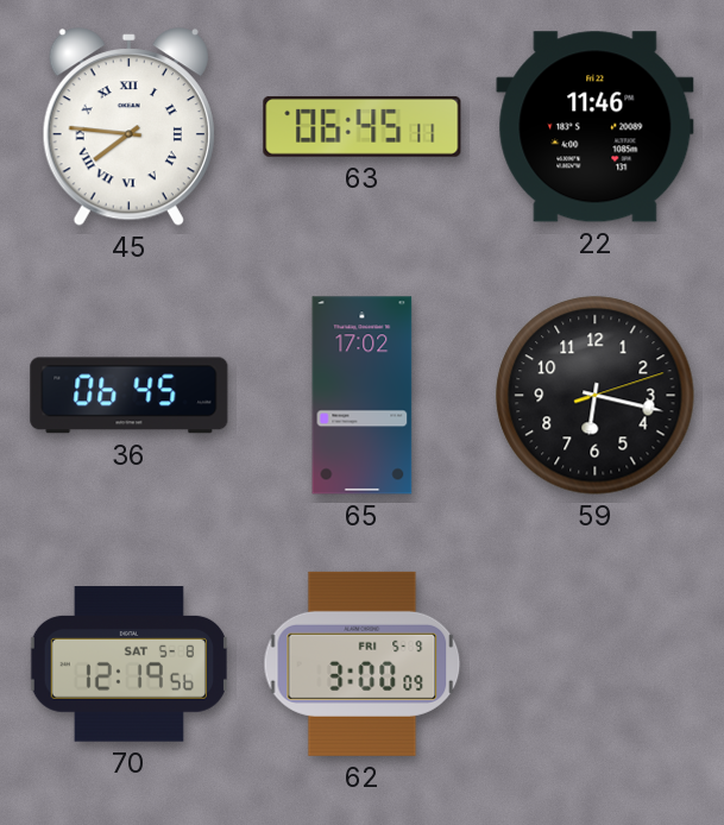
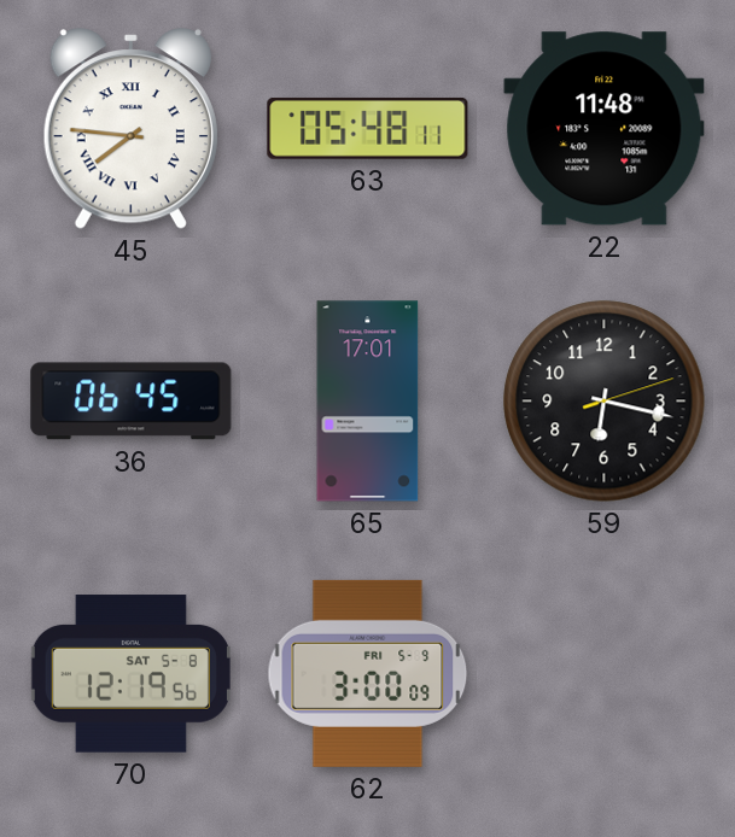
63: 06:45 -> 05:48 (368, 128)
22: 11:46 -> 11:48 (605, 129)
65: 17:02 -> 17:01 (368, 402)
